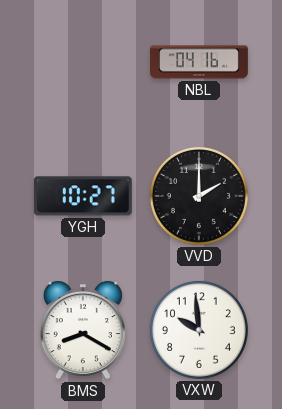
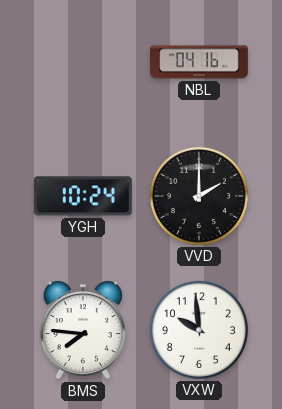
YGH: 10:27 -> 10:24 (83, 196)
BMS: 8:20 -> 7:46 (83, 330)
